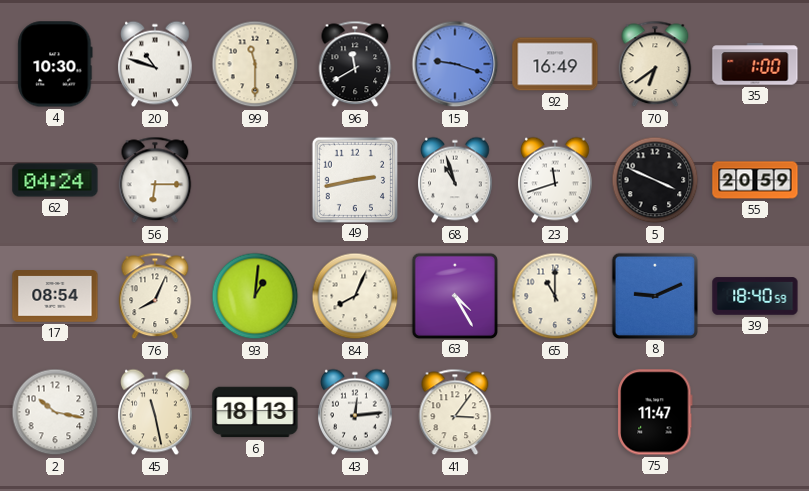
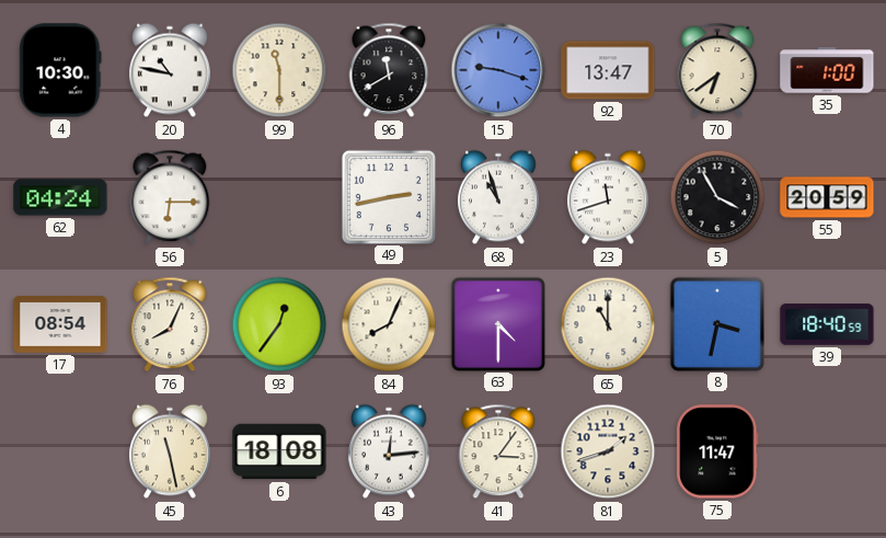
20: 10:48 -> 10:47 (171, 70)
92: 16:49 -> 13:47 (608, 70)
5: 3:49 -> 3:55 (717, 197)
93: 1:01 -> 12:36 (279, 324)
63: 4:25 -> 4:30 (497, 323)
8: 9:11 -> 3:32 (716, 323)
2: 10:17 -> none (55, 412)
6: 18:13 -> 18:08 (279, 451)
81: none -> 1:42 (608, 451)
